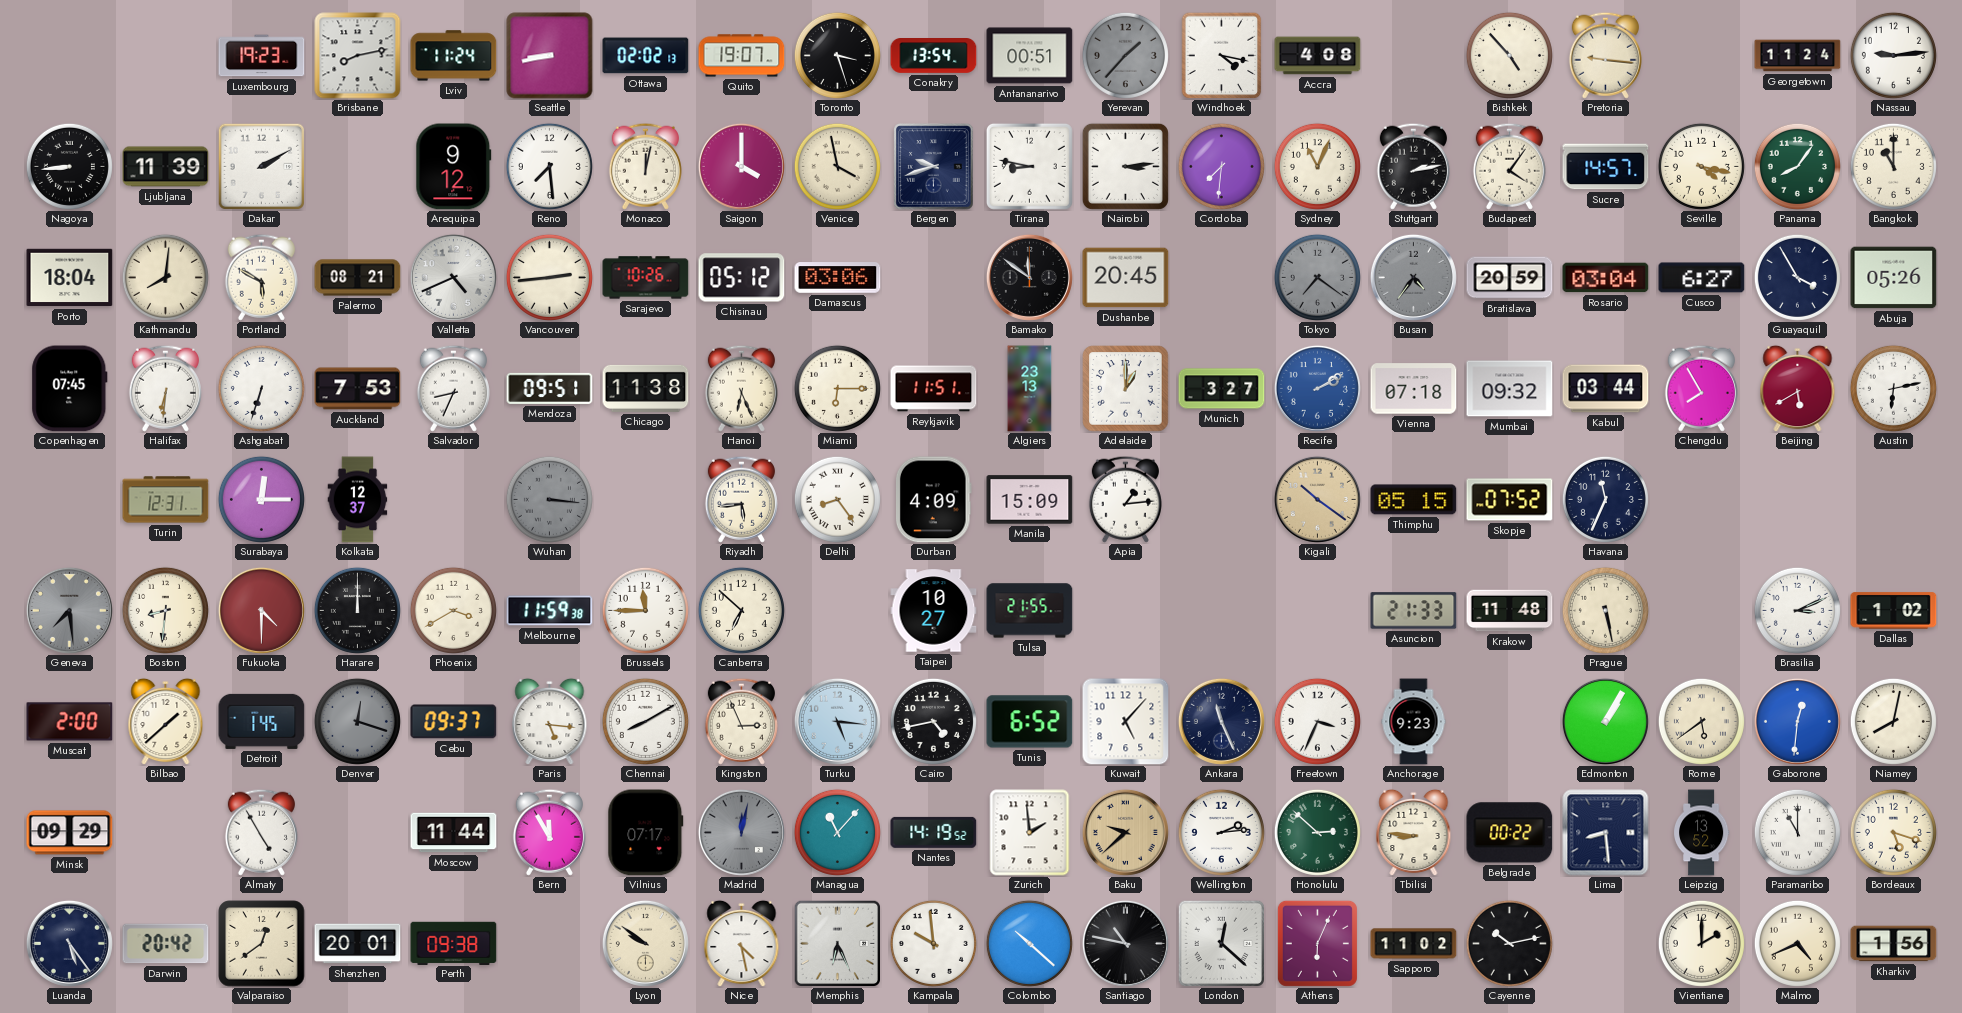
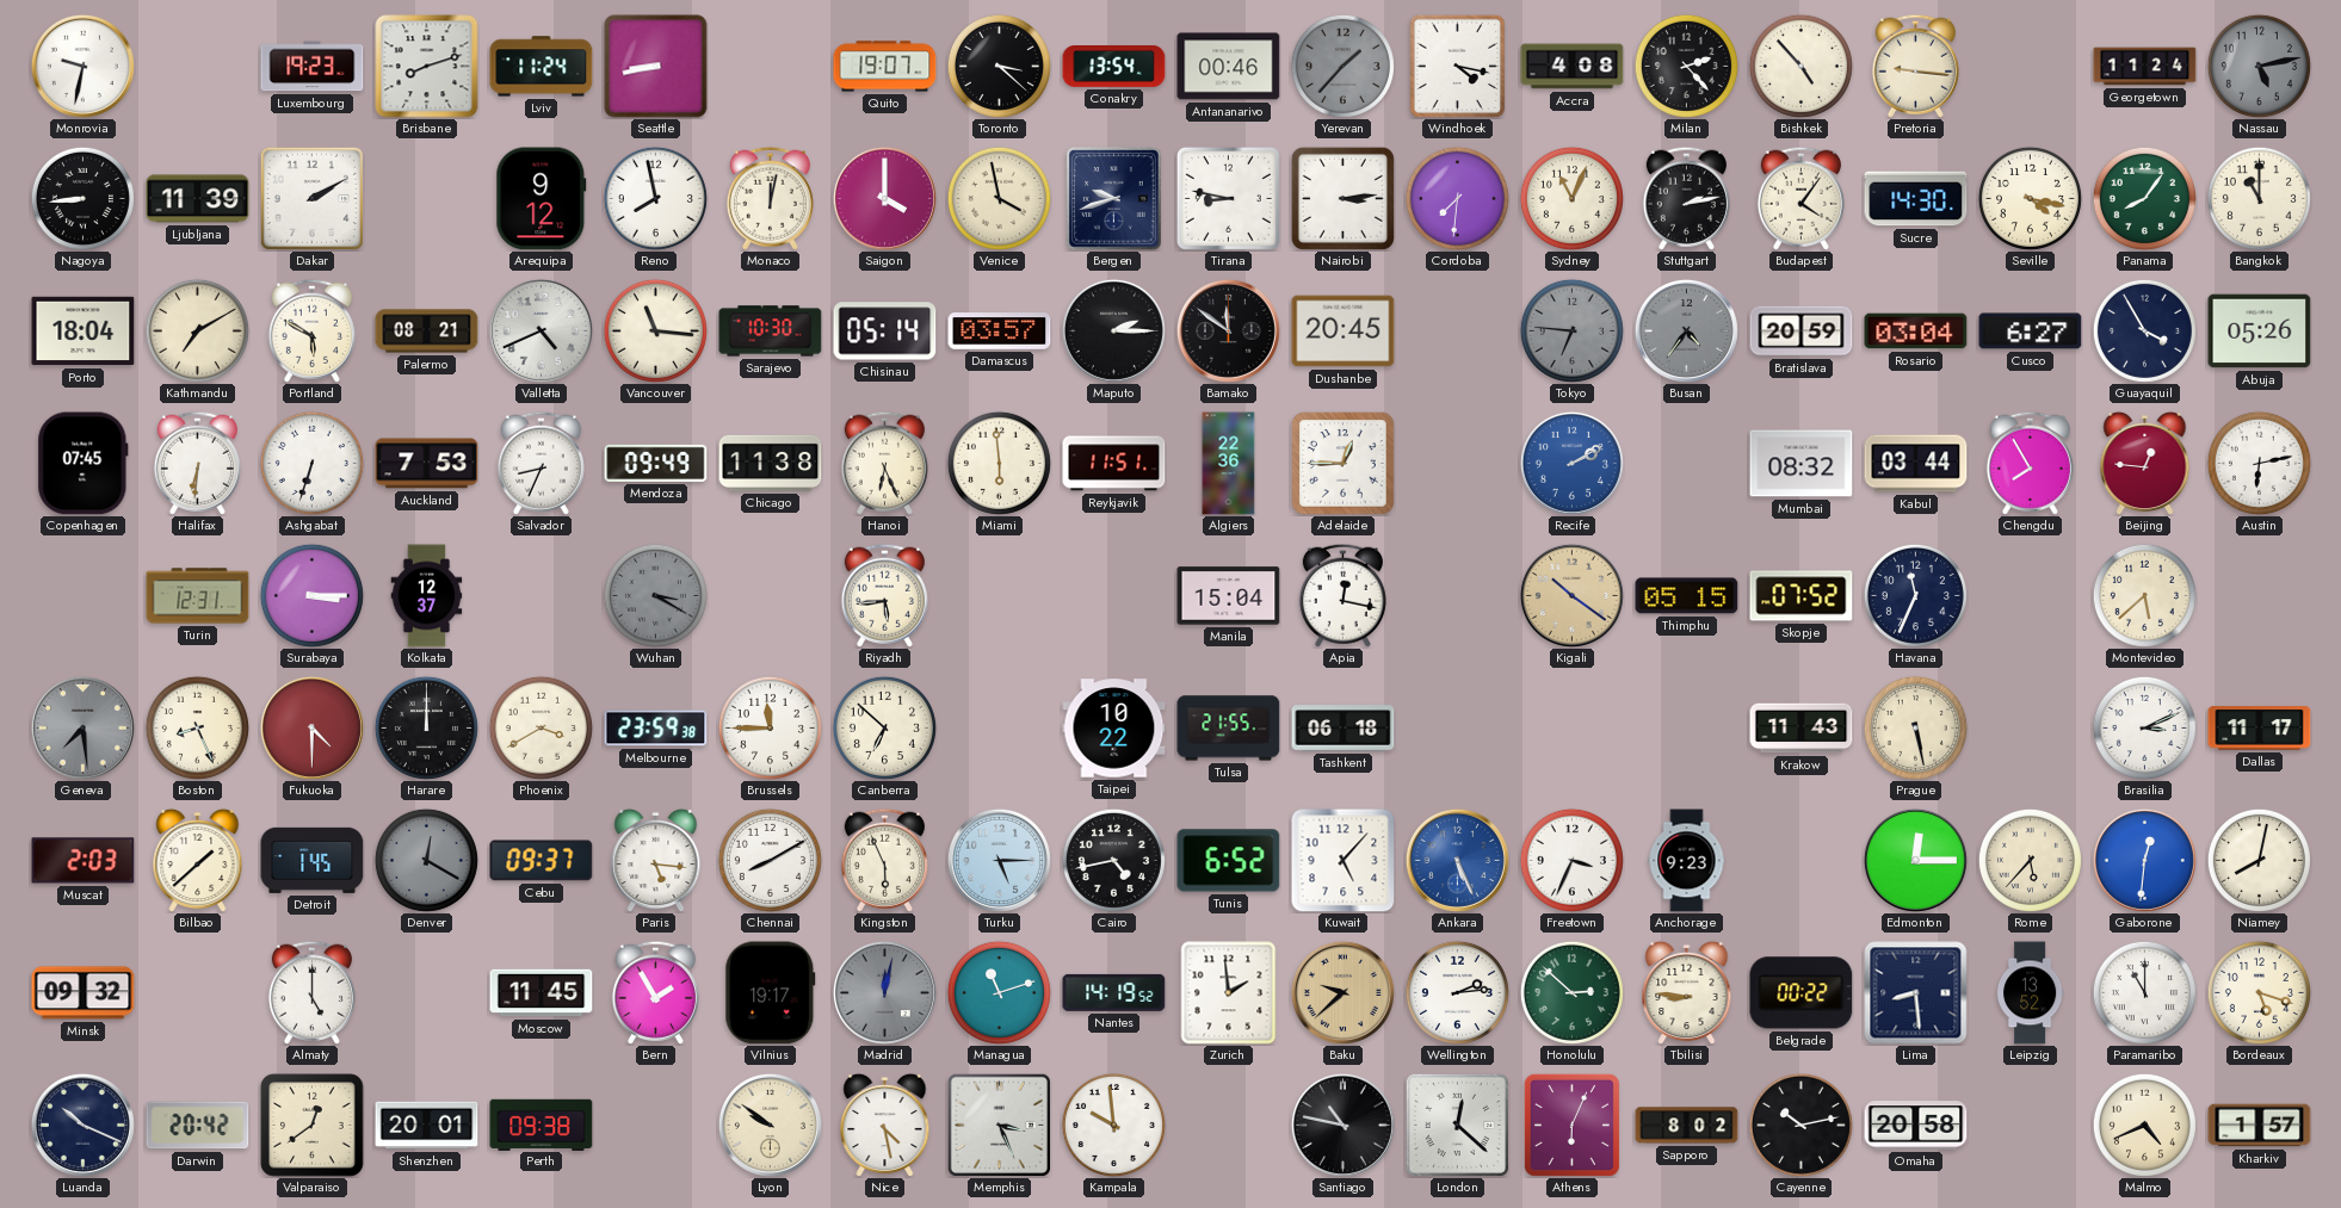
Monrovia: none -> 9:32 (82, 66)
Brisbane: 8:13 -> 8:12 (427, 67)
Ottawa: 02:02 -> none (646, 56)
Toronto: 3:27 -> 3:22 (999, 66)
Antananarivo: 00:51 -> 00:46 (1229, 67)
Milan: none -> 2:23 (1686, 66)
Nassau: 9:14 -> 5:13 (2259, 66)
Nassau dial: white -> grey (2259, 66)
Reno: 7:29 -> 7:58 (655, 198)
Sucre: 14:57 -> 14:30 (1916, 199)
Kathmandu: 8:01 -> 7:10 (197, 330)
Vancouver: 2:44 -> 11:16 (655, 330)
Sarajevo: 10:26 -> 10:30 (771, 332)
Chisinau: 05:12 -> 05:14 (885, 332)
Damascus: 03:06 -> 03:57 (1000, 332)
Maputo: none -> 2:15 (1113, 330)
Tokyo: 7:21 -> 6:46 (1571, 330)
Mendoza: 09:51 -> 09:49 (656, 463)
Miami: 6:15 -> 5:59 (999, 463)
Algiers: 23:13 -> 22:36 (1229, 464)
Adelaide: 1:00 -> 12:45 (1344, 464)
Munich: 3:27 -> none (1222, 389)
Vienna: 07:18 -> none (1414, 389)
Mumbai: 09:32 -> 08:32 (1802, 464)
Beijing: 5:40 -> 12:46 (2145, 463)
Surabaya: 12:15 -> 3:15 (311, 595)
Wuhan: 3:16 -> 3:20 (655, 595)
Delhi: 8:24 -> none (837, 499)
Durban: 4:09 -> none (933, 500)
Manila: 15:09 -> 15:04 (1229, 596)
Apia: 1:14 -> 12:17 (1342, 595)
Montevideo: none -> 5:38 (2144, 595)
Boston: 8:31 -> 8:26 (197, 727)
Melbourne: 11:59 -> 23:59 (656, 729)
Taipei: 10:27 -> 10:22 (1114, 729)
Tashkent: none -> 06:18 (1344, 729)
Asuncion: 21:33 -> none (1414, 611)
Krakow: 11:48 -> 11:43 (1802, 729)
Dallas: 1:02 -> 11:17 (2260, 729)
Muscat: 2:00 -> 2:03 (84, 861)
Denver: 12:18 -> 12:20 (426, 860)
Kingston: 2:56 -> 5:56 (884, 860)
Turku: 5:16 -> 5:15 (999, 860)
Ankara: 11:26 -> 5:26 (1457, 860)
Ankara dial: navy -> blue (1457, 860)
Edmonton: 1:05 -> 12:15 (1915, 860)
Rome: 5:39 -> 5:37 (2030, 860)
Minsk: 09:29 -> 09:32 (84, 993)
Almaty: 4:55 -> 5:00 (311, 992)
Moscow: 11:44 -> 11:45 (542, 993)
Bern: 11:55 -> 1:55 (655, 992)
Vilnius: 07:17 -> 19:17 (771, 993)
Managua: 11:07 -> 11:12 (999, 992)
Luanda: 5:24 -> 10:19 (82, 1125)
Memphis: 6:26 -> 3:26 (999, 1125)
Colombo: 10:22 -> none (1029, 943)
Sapporo: 11:02 -> 8:02 (1687, 1126)
Omaha: none -> 20:58 (1916, 1126)
Vientiane: 2:00 -> none (1701, 943)
Kharkiv: 1:56 -> 1:57 (2260, 1126)
